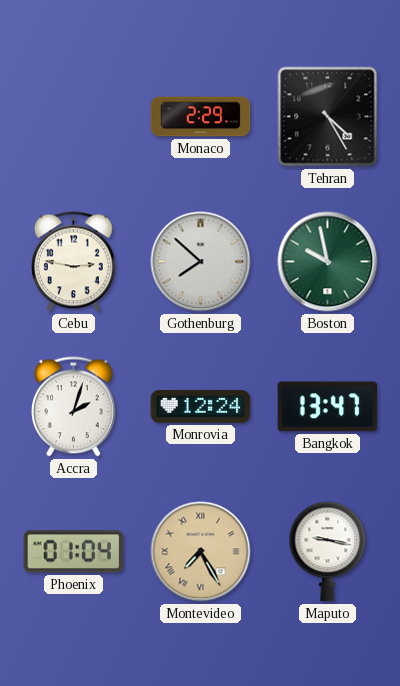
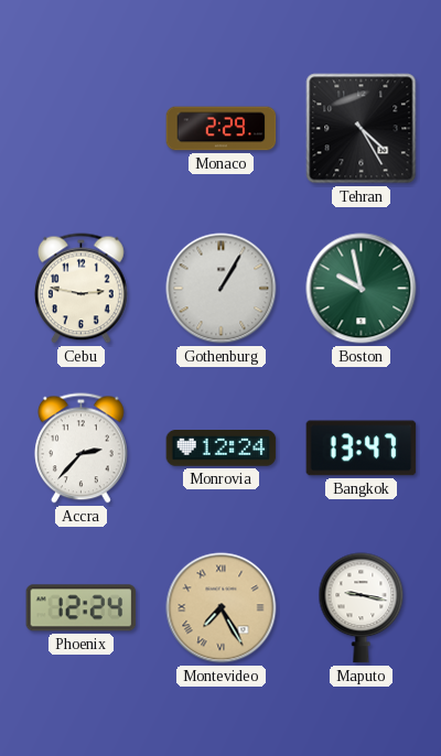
Gothenburg: 7:52 -> 1:05 (222, 289)
Accra: 2:03 -> 2:37 (82, 449)
Phoenix: 01:04 -> 12:24 (82, 608)
